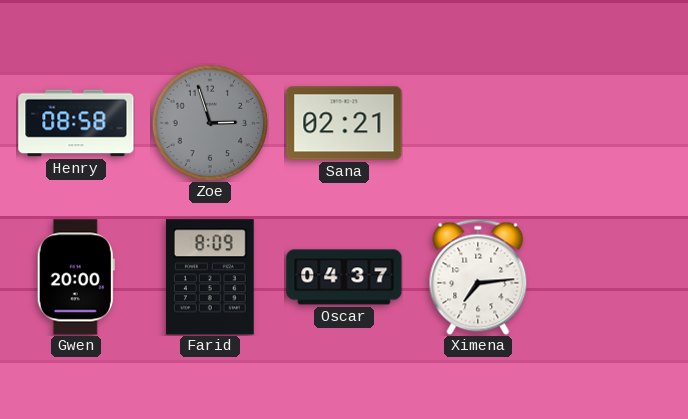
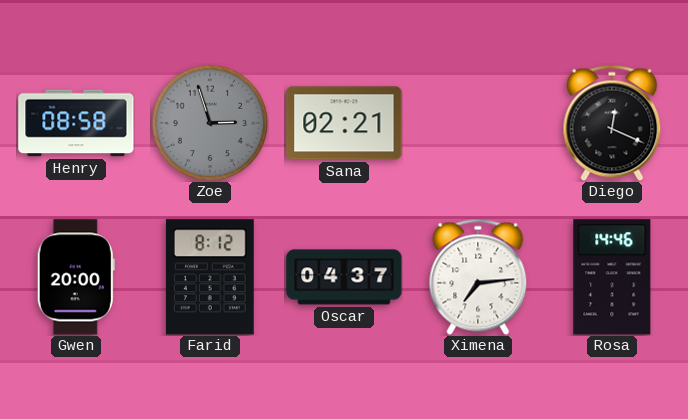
Diego: none -> 12:19 (612, 123)
Farid: 8:09 -> 8:12 (210, 277)
Rosa: none -> 14:46 (612, 277)
